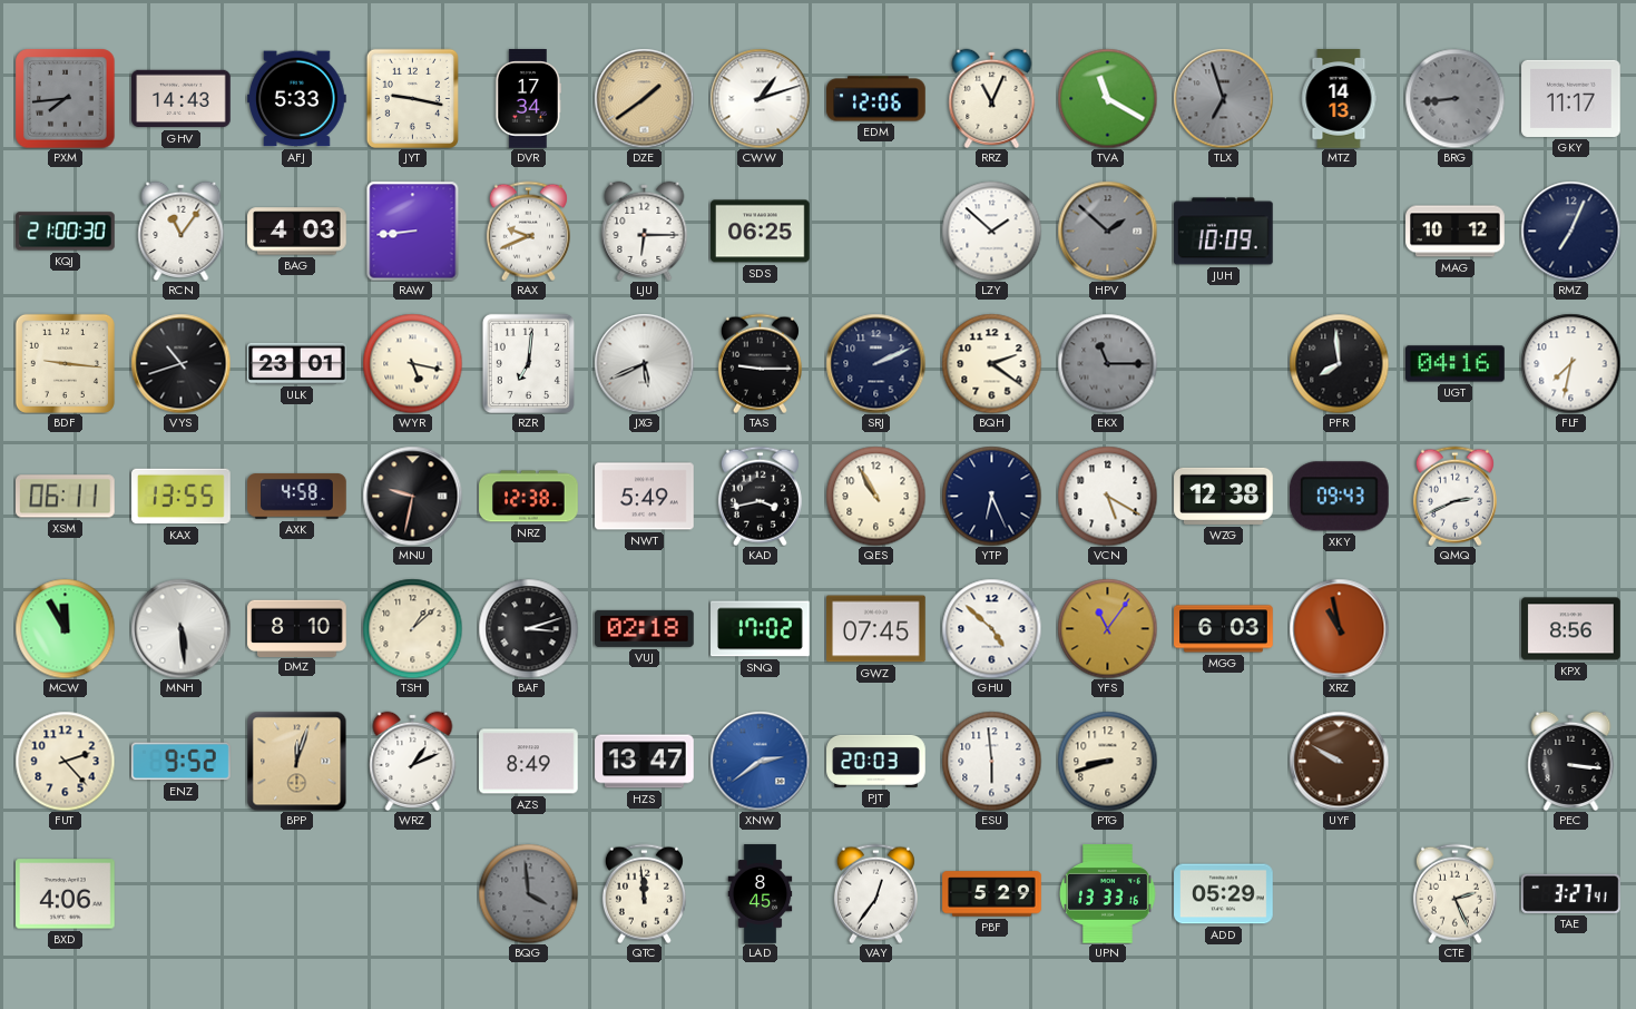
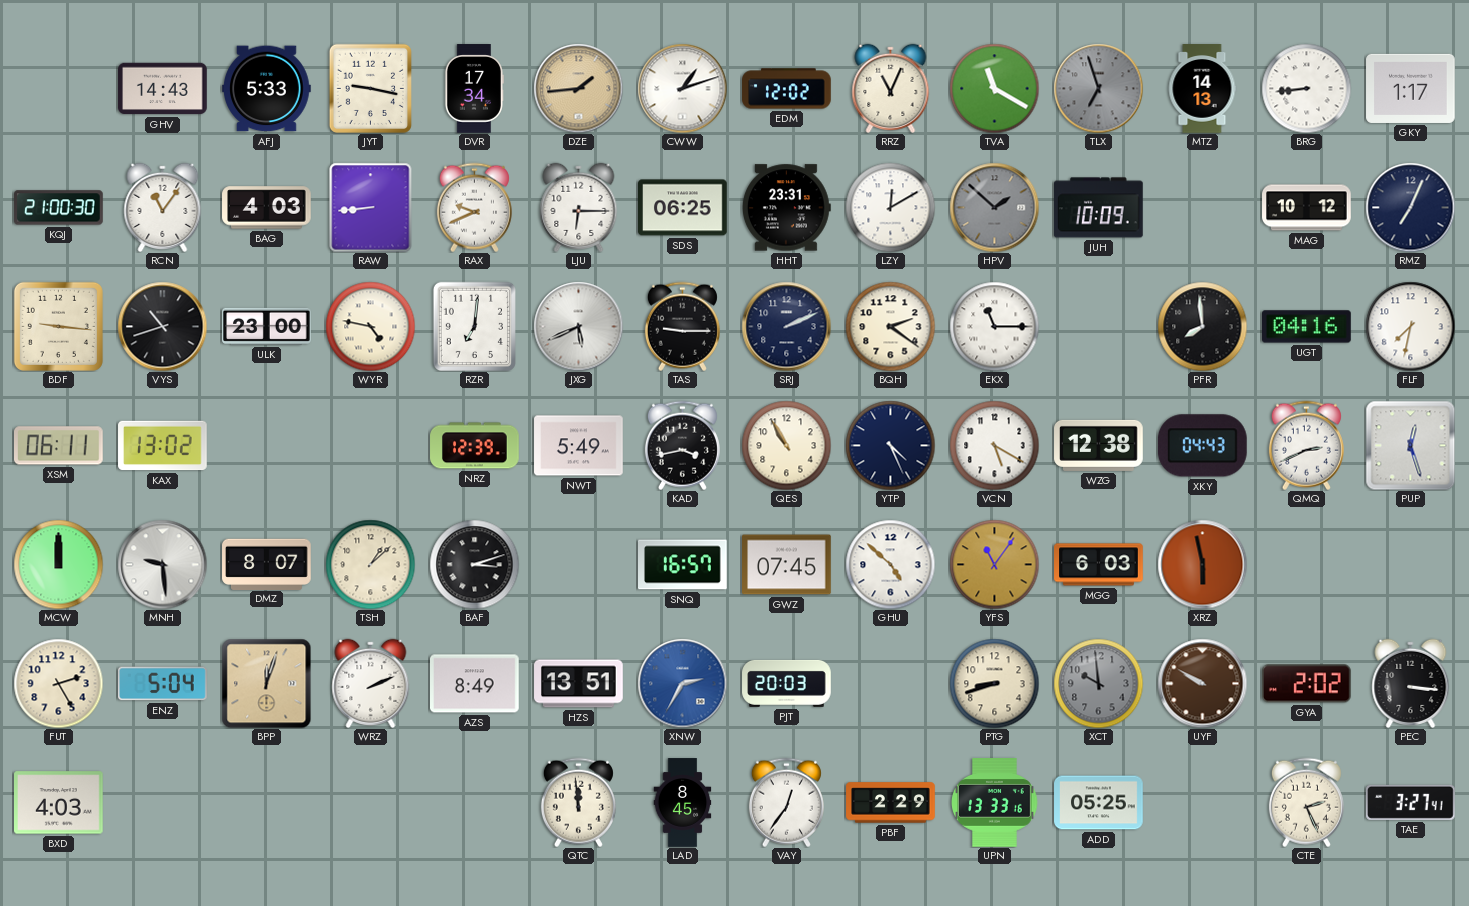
PXM: 7:44 -> none (65, 98)
DZE: 1:39 -> 1:44 (578, 88)
EDM: 12:06 -> 12:02 (787, 89)
BRG dial: grey -> white (1306, 88)
GKY: 11:17 -> 1:17 (1411, 88)
HHT: none -> 23:31 (786, 208)
LZY: 1:52 -> 12:10 (890, 207)
ULK: 23:01 -> 23:00 (267, 326)
WYR: 5:17 -> 4:47 (370, 326)
EKX dial: grey -> white (994, 326)
KAX: 13:55 -> 13:02 (163, 446)
AXK: 4:58 -> none (297, 497)
MNU: 9:32 -> none (412, 496)
NRZ: 12:38 -> 12:39 (475, 446)
YTP: 6:26 -> 4:26 (890, 445)
XKY: 09:43 -> 04:43 (1202, 446)
PUP: none -> 12:27 (1410, 445)
MCW: 11:55 -> 12:00 (58, 564)
MNH: 5:29 -> 9:29 (162, 564)
DMZ: 8:10 -> 8:07 (267, 564)
VUJ: 02:18 -> none (645, 628)
SNQ: 17:02 -> 16:57 (683, 565)
XRZ: 10:58 -> 5:58 (1202, 564)
KPX: 8:56 -> none (1571, 629)
FUT: 2:23 -> 2:25 (58, 683)
ENZ: 9:52 -> 5:04 (163, 684)
WRZ: 1:11 -> 2:11 (371, 683)
HZS: 13:47 -> 13:51 (579, 684)
XNW: 2:39 -> 2:35 (682, 683)
ESU: 5:59 -> none (991, 761)
XCT: none -> 9:59 (1098, 683)
GYA: none -> 2:02 (1307, 684)
BXD: 4:06 -> 4:03 (59, 803)
BQG: 3:59 -> none (528, 893)
PBF: 5:29 -> 2:29 (891, 803)
ADD: 05:29 -> 05:25 (1099, 803)
